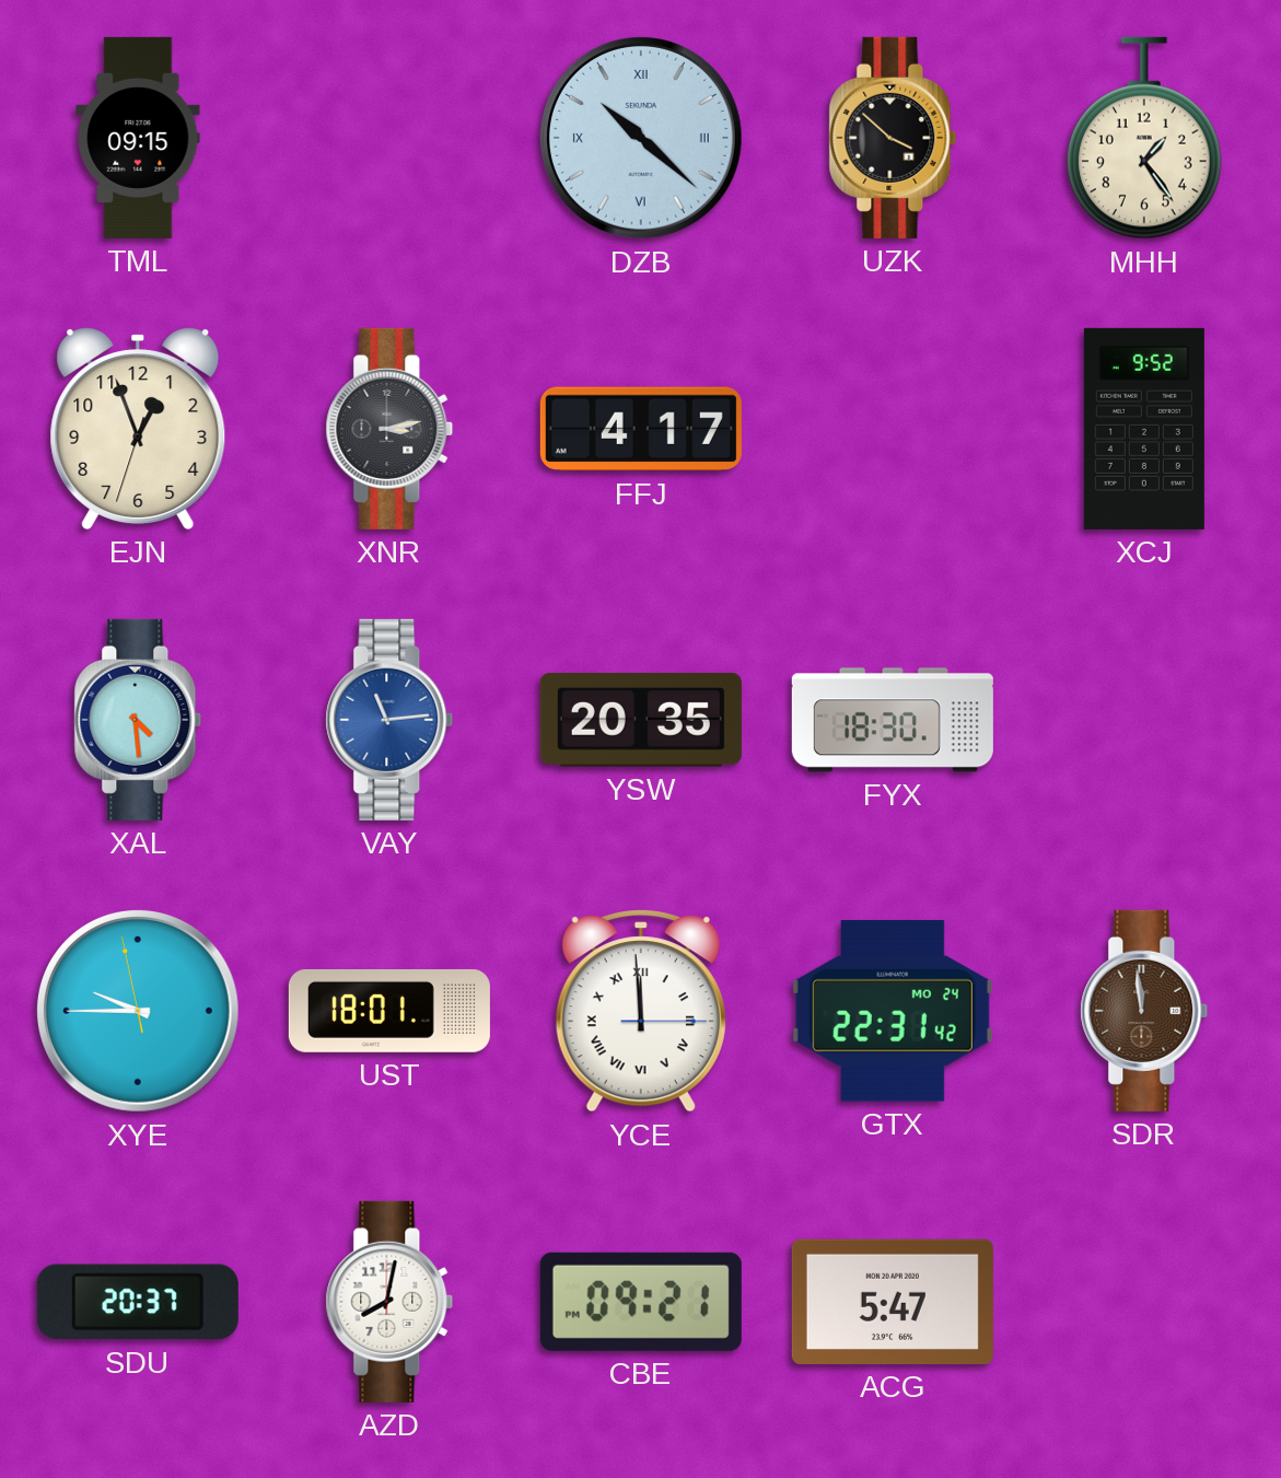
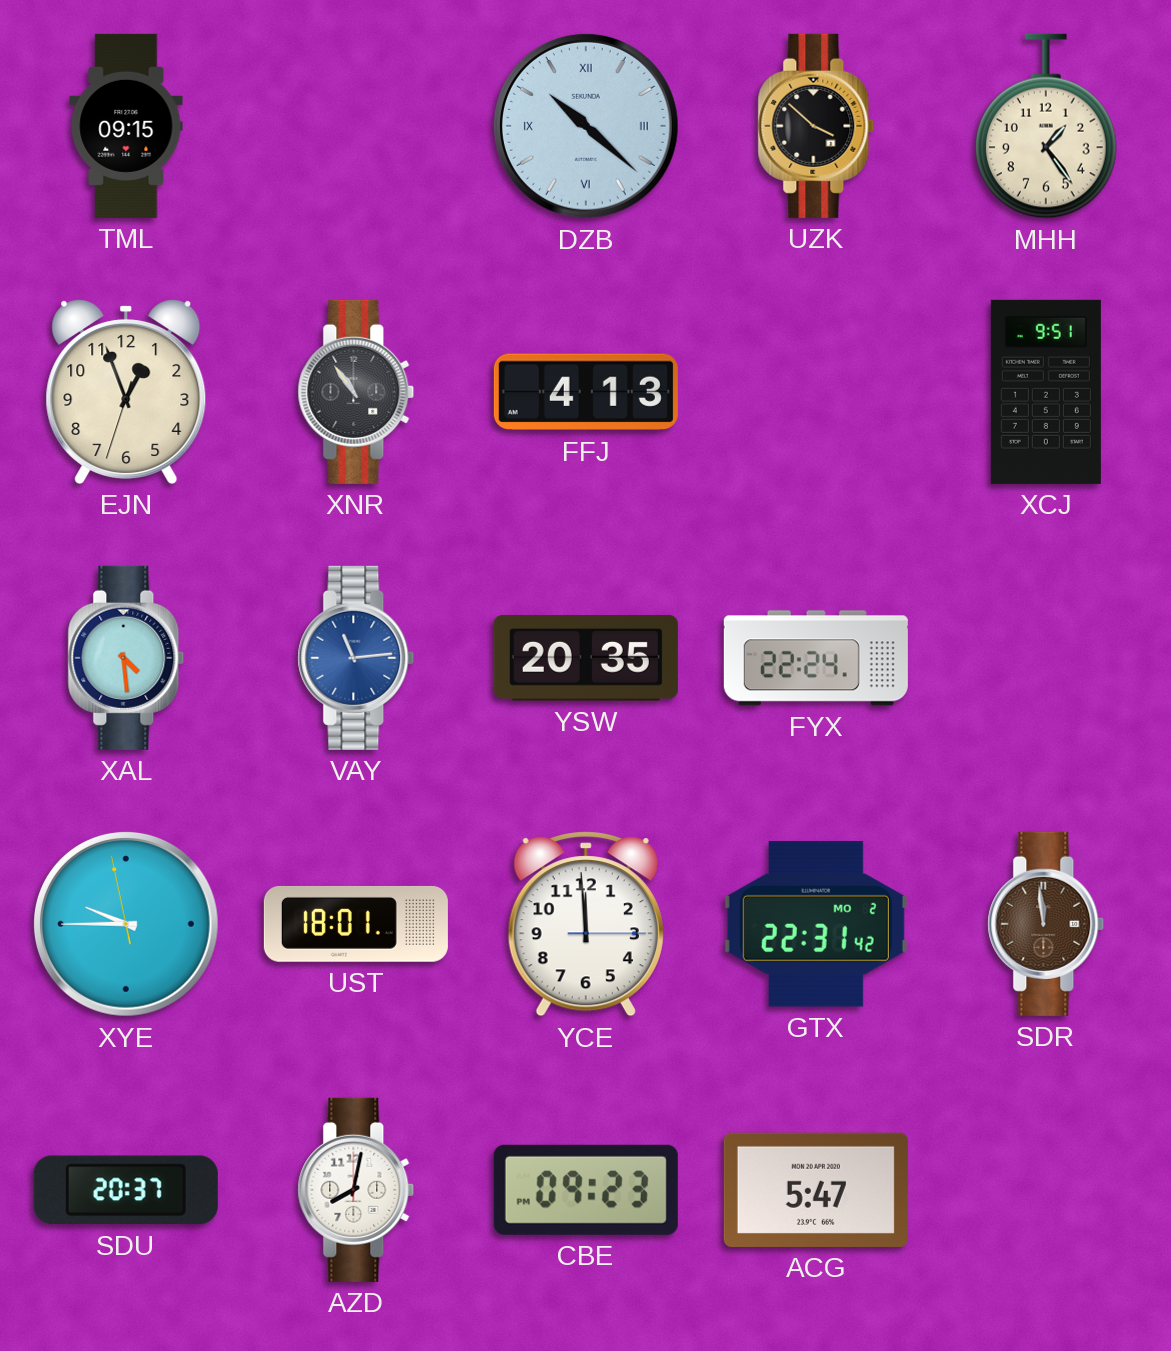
XNR: 3:13 -> 10:54 (356, 392)
FFJ: 4:17 -> 4:13 (586, 392)
XCJ: 9:52 -> 9:51 (1046, 392)
FYX: 18:30 -> 22:24 (816, 658)
YCE numerals: Roman -> Arabic (586, 924)
GTX date: MO 24 -> MO 2 (816, 924)
CBE: 09:21 -> 09:23 (586, 1190)
